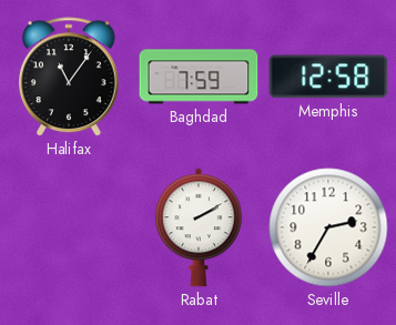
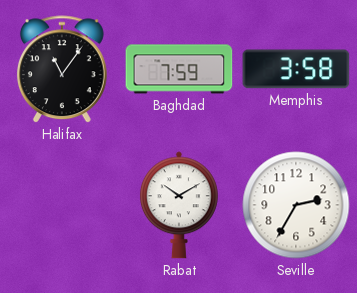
Memphis: 12:58 -> 3:58 (296, 69)
Rabat: 2:10 -> 10:10 (179, 205)
